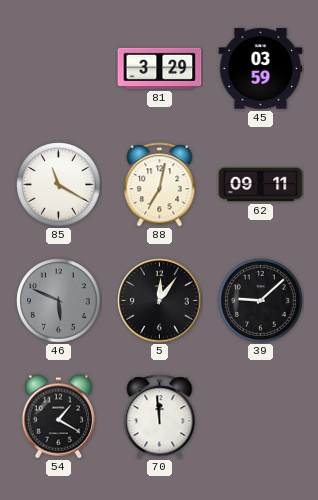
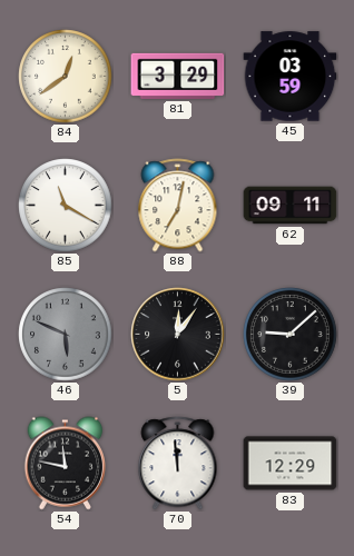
84: none -> 12:39 (66, 77)
54: 1:20 -> 11:47 (66, 464)
83: none -> 12:29 (291, 464)
